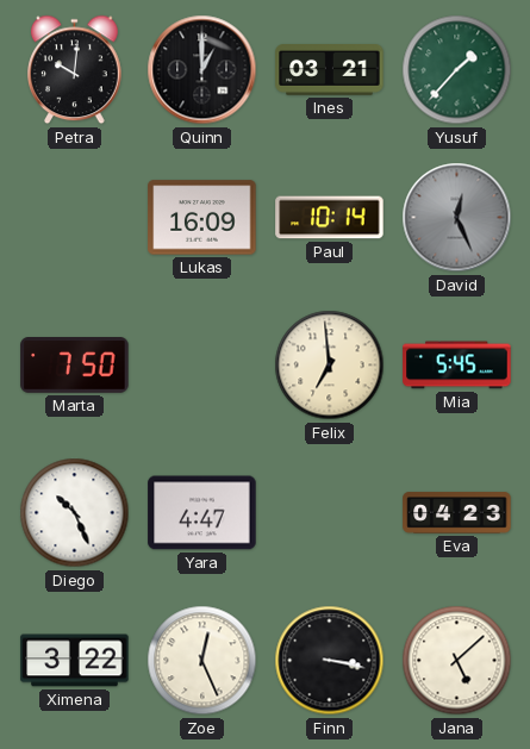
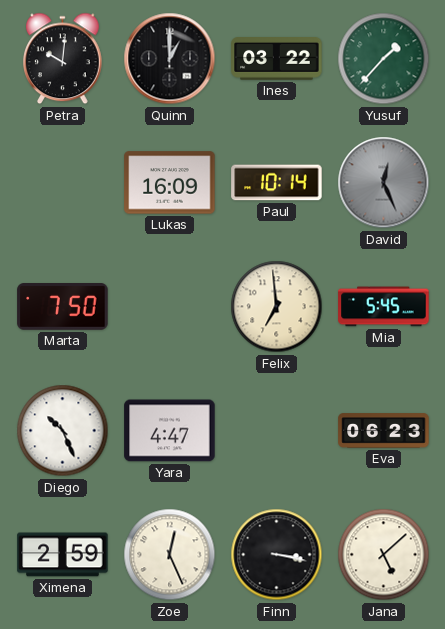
Ines: 03:21 -> 03:22 (277, 59)
Eva: 04:23 -> 06:23 (384, 431)
Ximena: 3:22 -> 2:59 (63, 555)
